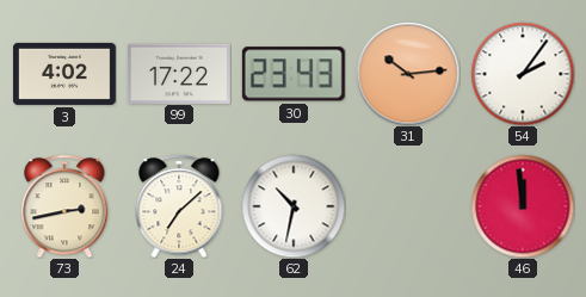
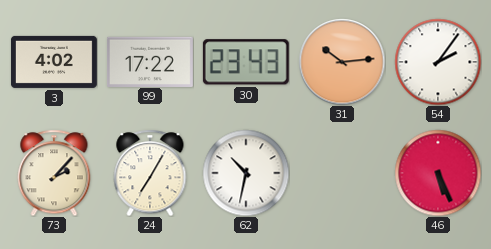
73: 2:43 -> 2:07 (54, 173)
24: 7:08 -> 7:05 (150, 173)
46: 11:59 -> 5:26 (438, 173)
